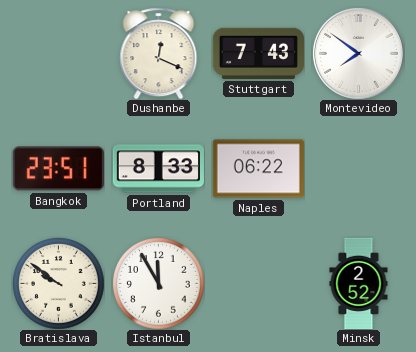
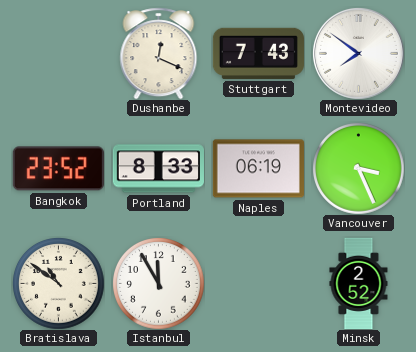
Bangkok: 23:51 -> 23:52 (58, 169)
Naples: 06:22 -> 06:19 (258, 169)
Vancouver: none -> 3:26 (359, 169)
Bratislava: 9:51 -> 10:51 (59, 284)
